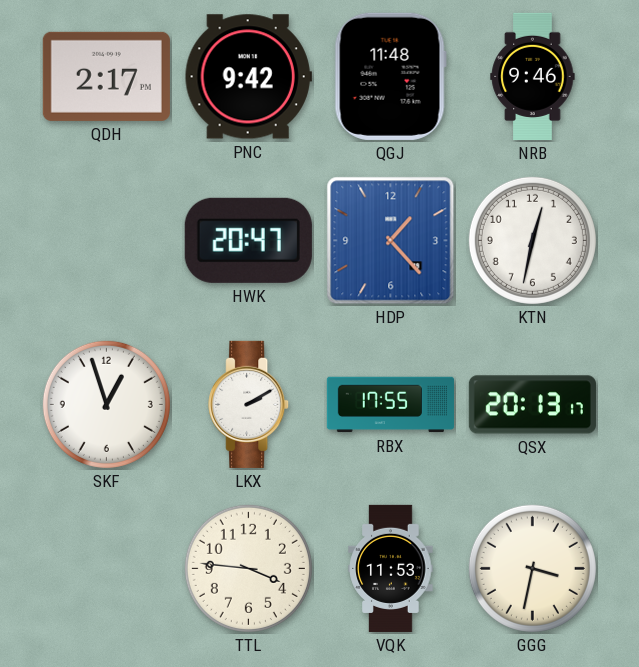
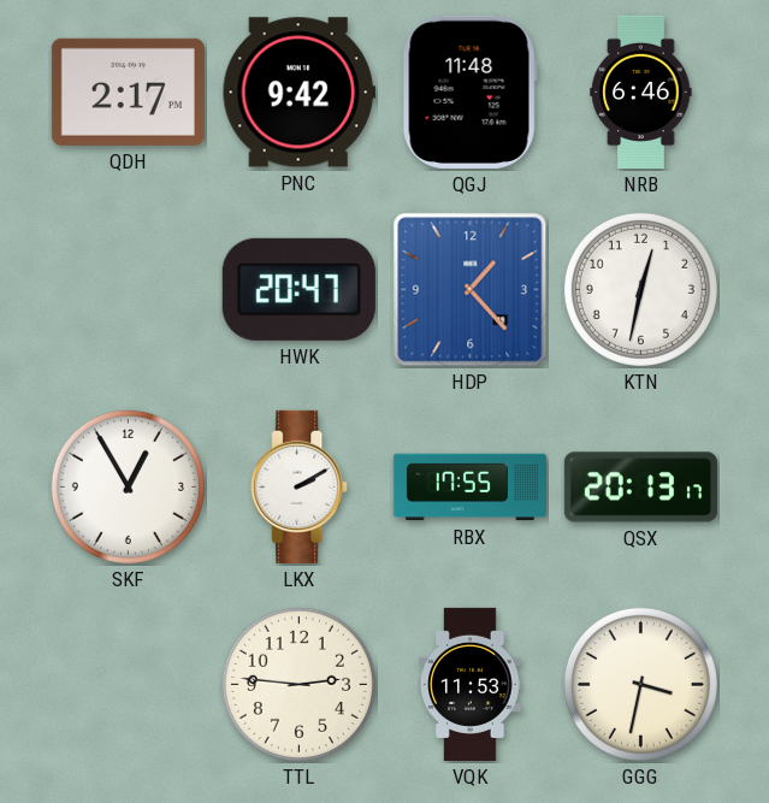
NRB: 9:46 -> 6:46 (641, 91)
SKF: 12:57 -> 12:55 (128, 486)
TTL: 3:46 -> 2:46 (298, 684)
